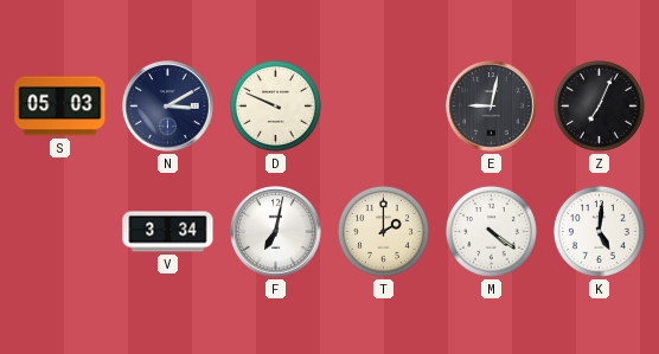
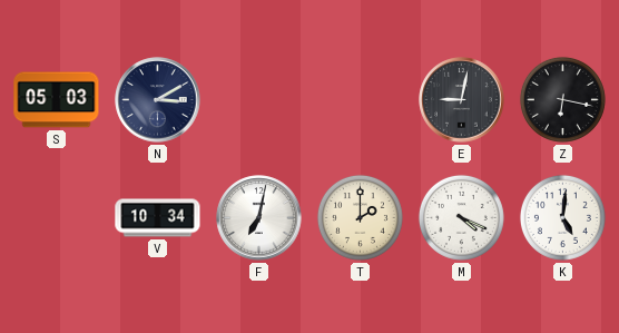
D: 9:49 -> none (275, 105)
Z: 7:04 -> 6:17 (562, 99)
V: 3:34 -> 10:34 (158, 218)
M: 4:21 -> 4:19 (461, 217)
